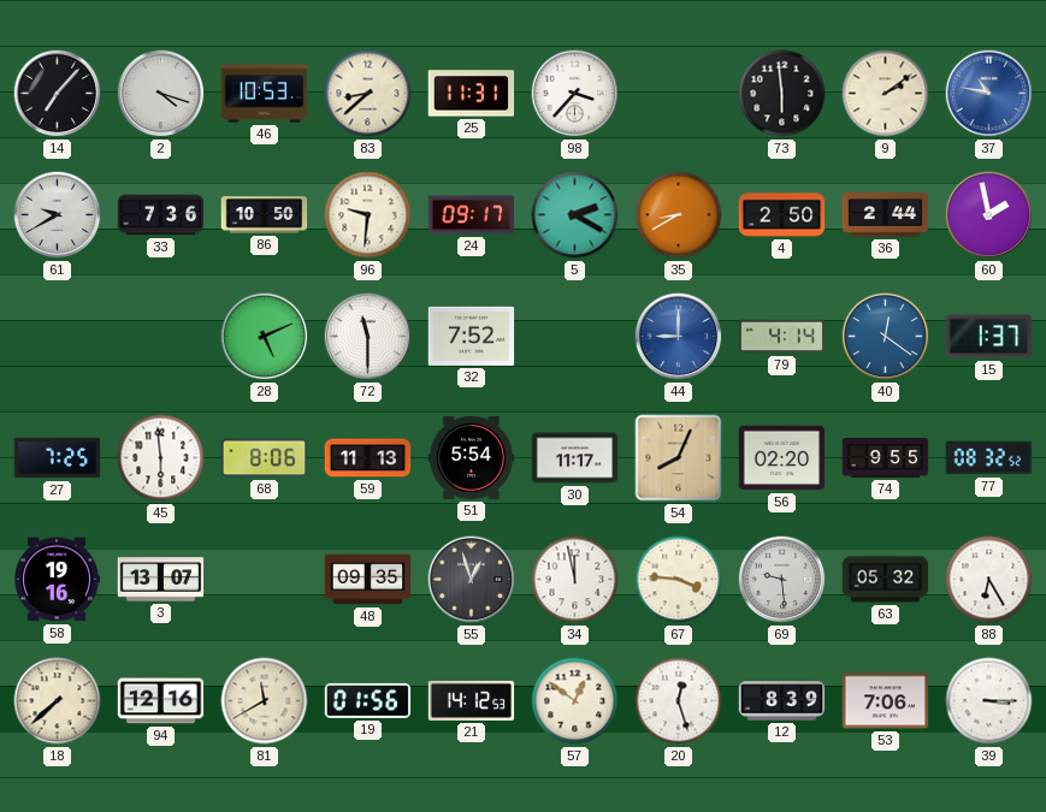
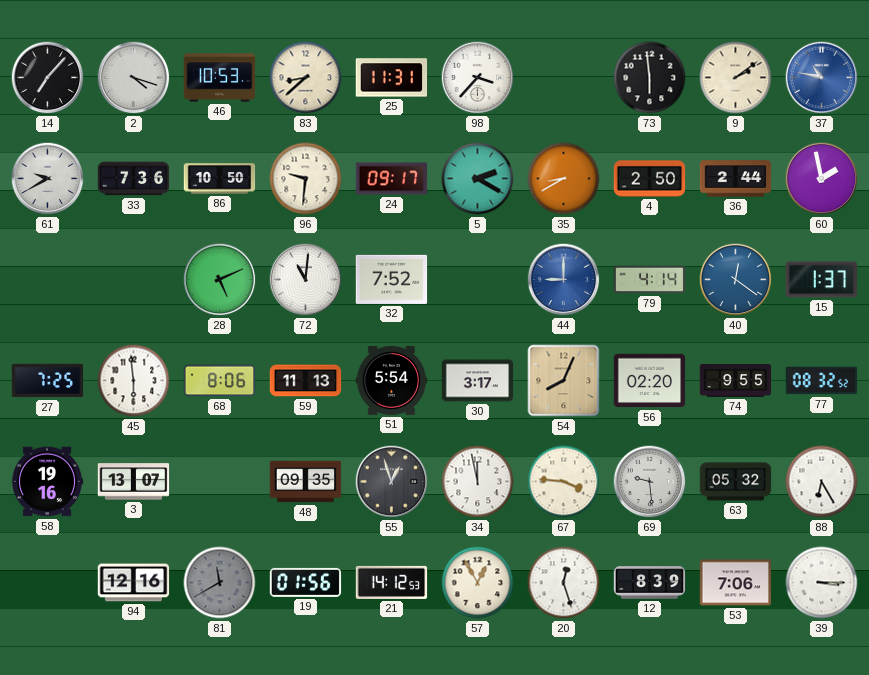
72: 11:30 -> 11:01 (306, 280)
30: 11:17 -> 3:17 (478, 381)
18: 7:38 -> none (58, 701)
81 dial: cream -> grey (220, 583)
57: 12:51 -> 12:55 (478, 583)
